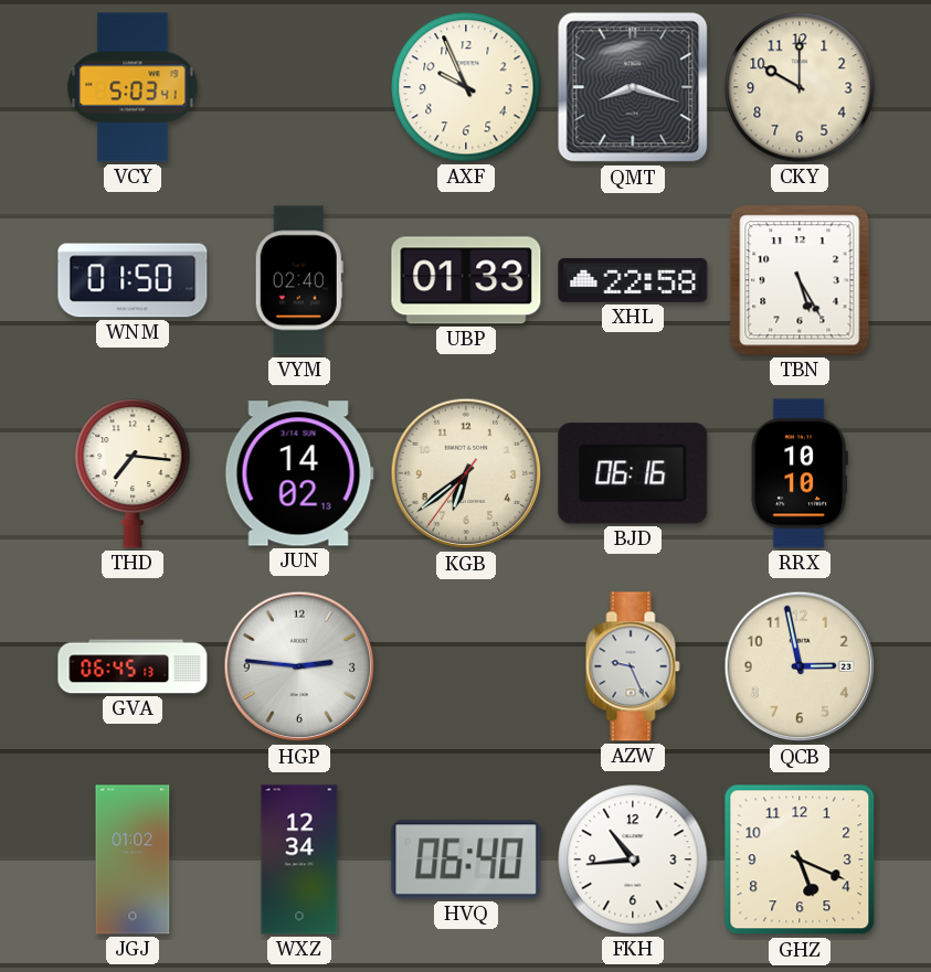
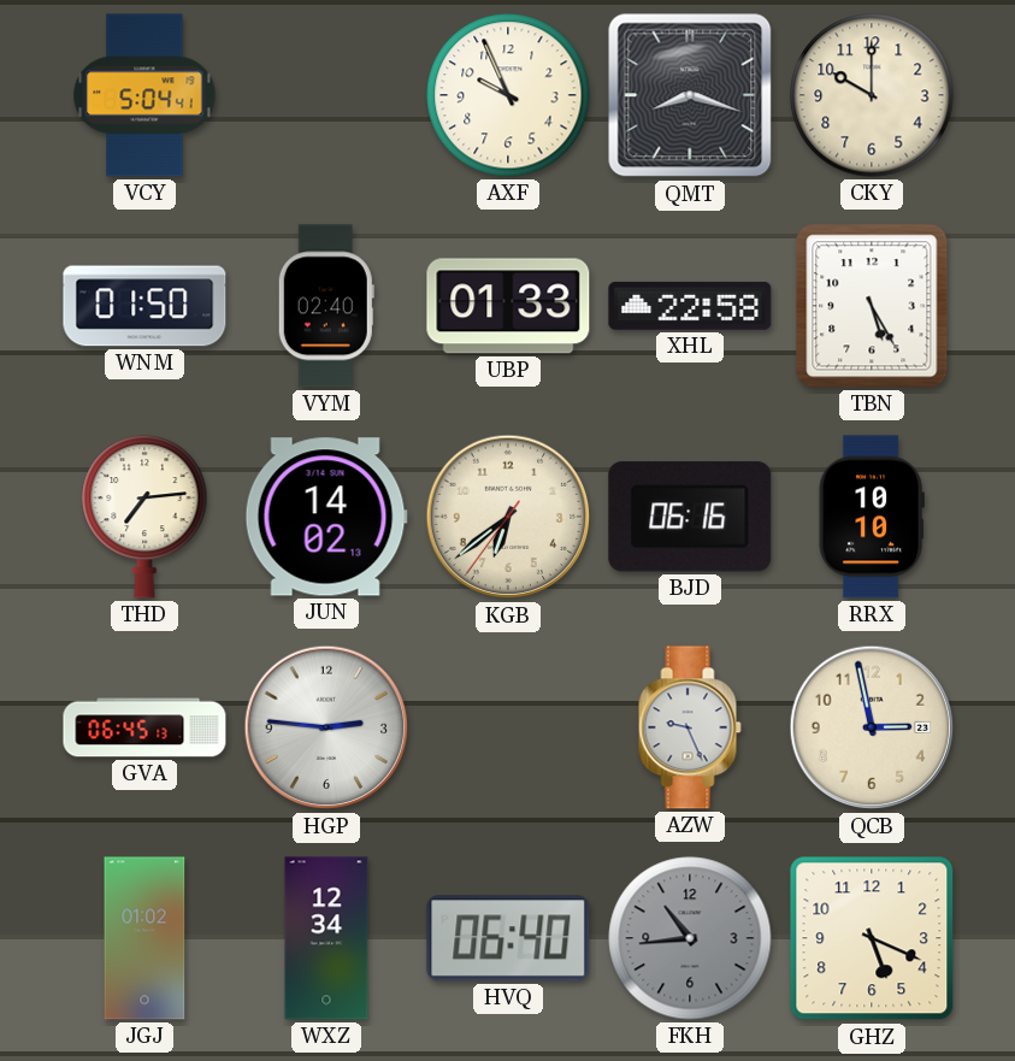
VCY: 5:03 -> 5:04 (144, 95)
THD: 7:16 -> 7:14 (144, 518)
FKH dial: white -> grey (690, 938)
